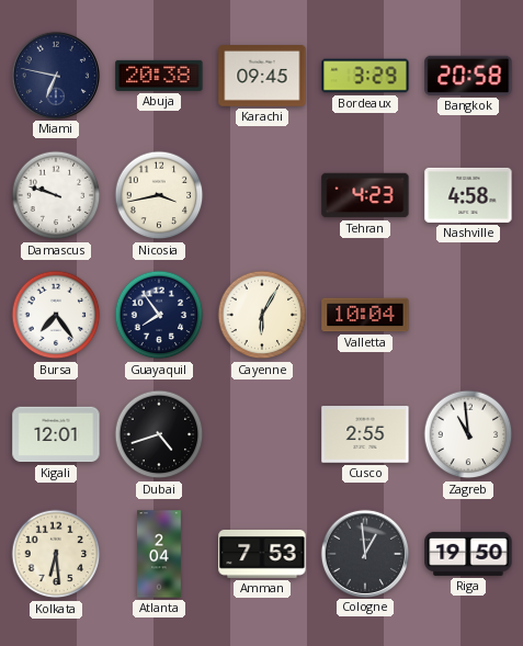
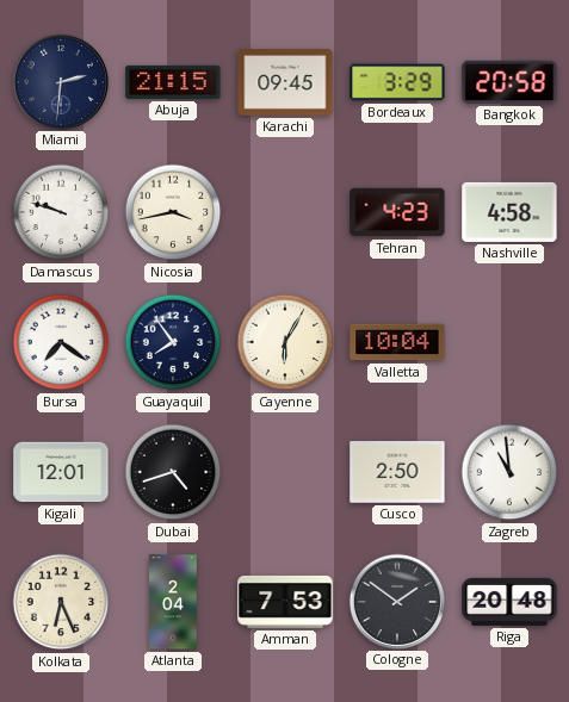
Miami: 6:47 -> 2:31 (60, 81)
Abuja: 20:38 -> 21:15 (173, 82)
Bursa: 7:24 -> 7:21 (61, 342)
Cusco: 2:55 -> 2:50 (397, 472)
Kolkata: 6:29 -> 6:26 (61, 602)
Cologne: 12:59 -> 1:51 (396, 601)
Riga: 19:50 -> 20:48 (509, 602)
